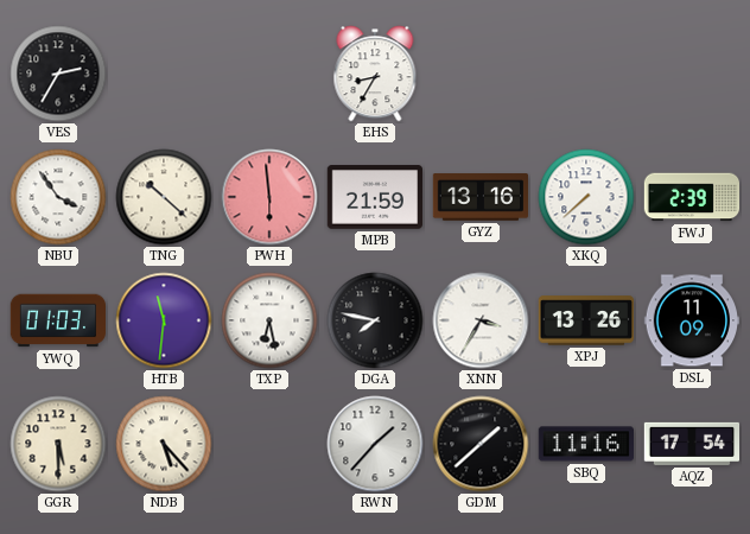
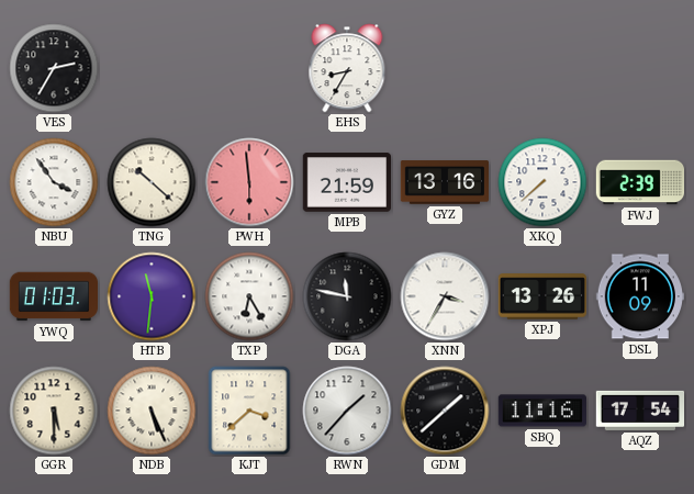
TXP: 6:28 -> 6:25 (249, 296)
DGA: 7:47 -> 11:47 (347, 296)
NDB: 5:23 -> 5:26 (152, 411)
KJT: none -> 3:38 (249, 411)
